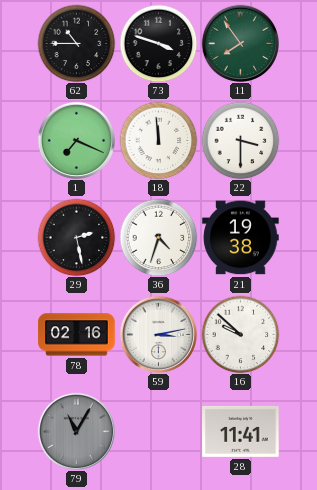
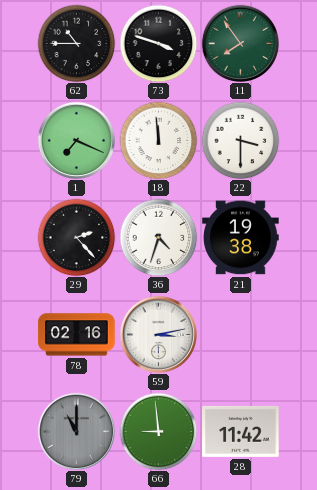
29: 2:28 -> 2:23 (76, 237)
16: 9:52 -> none (240, 334)
79: 11:05 -> 11:00 (76, 431)
66: none -> 8:59 (158, 431)
28: 11:41 -> 11:42 (241, 431)
